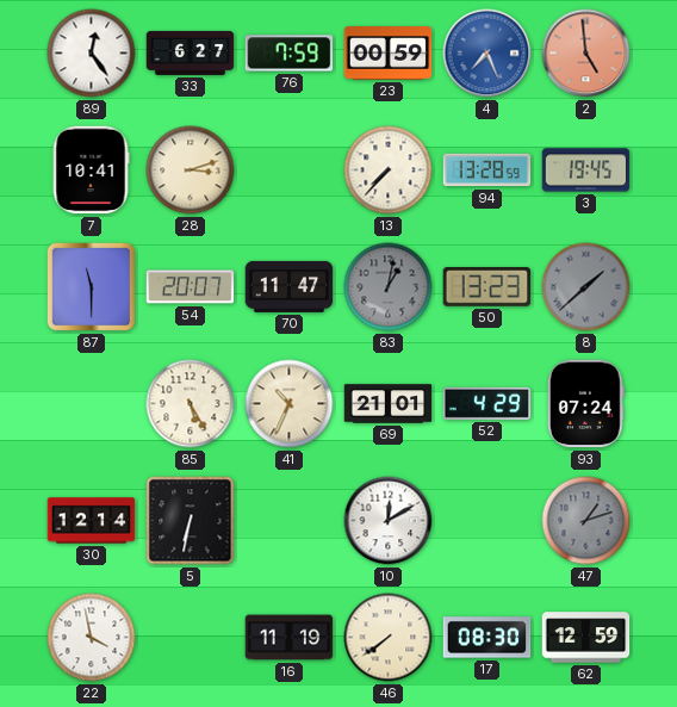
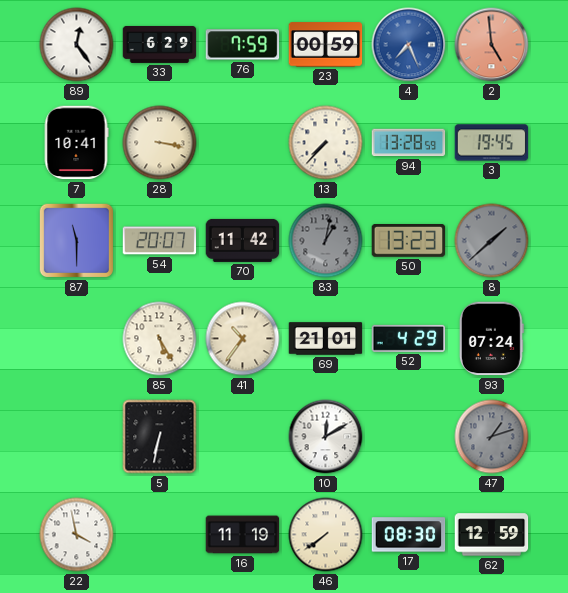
33: 6:27 -> 6:29 (160, 44)
28: 3:12 -> 3:17 (160, 143)
70: 11:47 -> 11:42 (243, 240)
41: 10:34 -> 10:36 (243, 339)
30: 12:14 -> none (92, 521)
